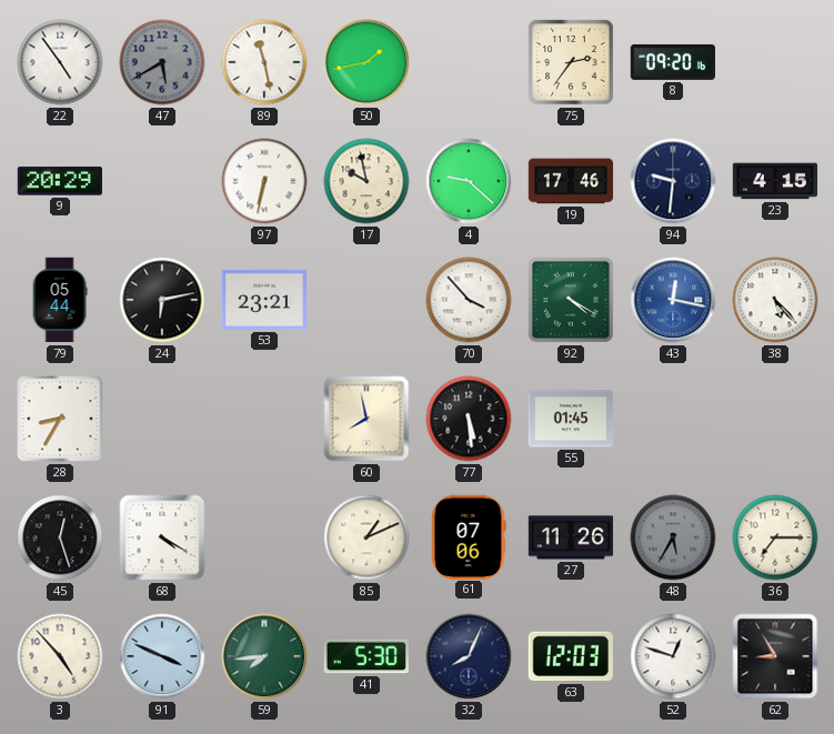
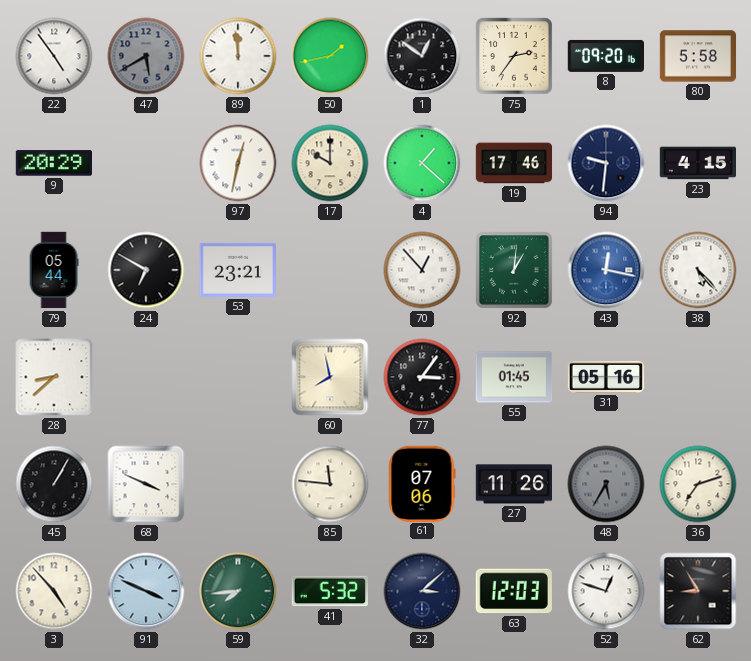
89: 11:28 -> 11:59 (238, 56)
1: none -> 12:51 (422, 56)
80: none -> 5:58 (698, 56)
97: 6:32 -> 12:32 (238, 163)
17: 9:58 -> 10:00 (330, 163)
4: 9:22 -> 1:22 (422, 163)
24: 6:13 -> 6:50 (146, 270)
70: 3:53 -> 12:53 (422, 270)
92: 4:20 -> 1:01 (514, 270)
28: 8:35 -> 8:38 (54, 377)
77: 5:29 -> 3:06 (422, 377)
31: none -> 05:16 (606, 377)
45: 12:27 -> 1:05 (54, 484)
68: 4:20 -> 3:49 (146, 484)
85: 1:11 -> 11:46 (330, 484)
36: 7:15 -> 7:12 (698, 484)
41: 5:30 -> 5:32 (330, 591)
32: 8:04 -> 3:08 (422, 591)
